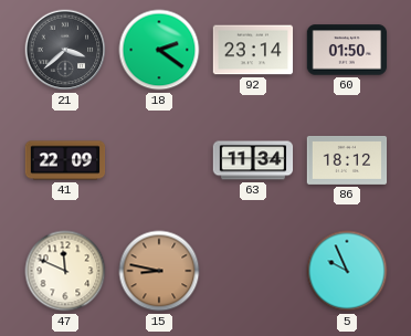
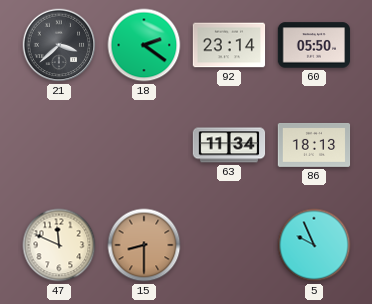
60: 01:50 -> 05:50 (314, 45)
41: 22:09 -> none (65, 160)
86: 18:12 -> 18:13 (314, 145)
15: 8:47 -> 8:30 (144, 245)
